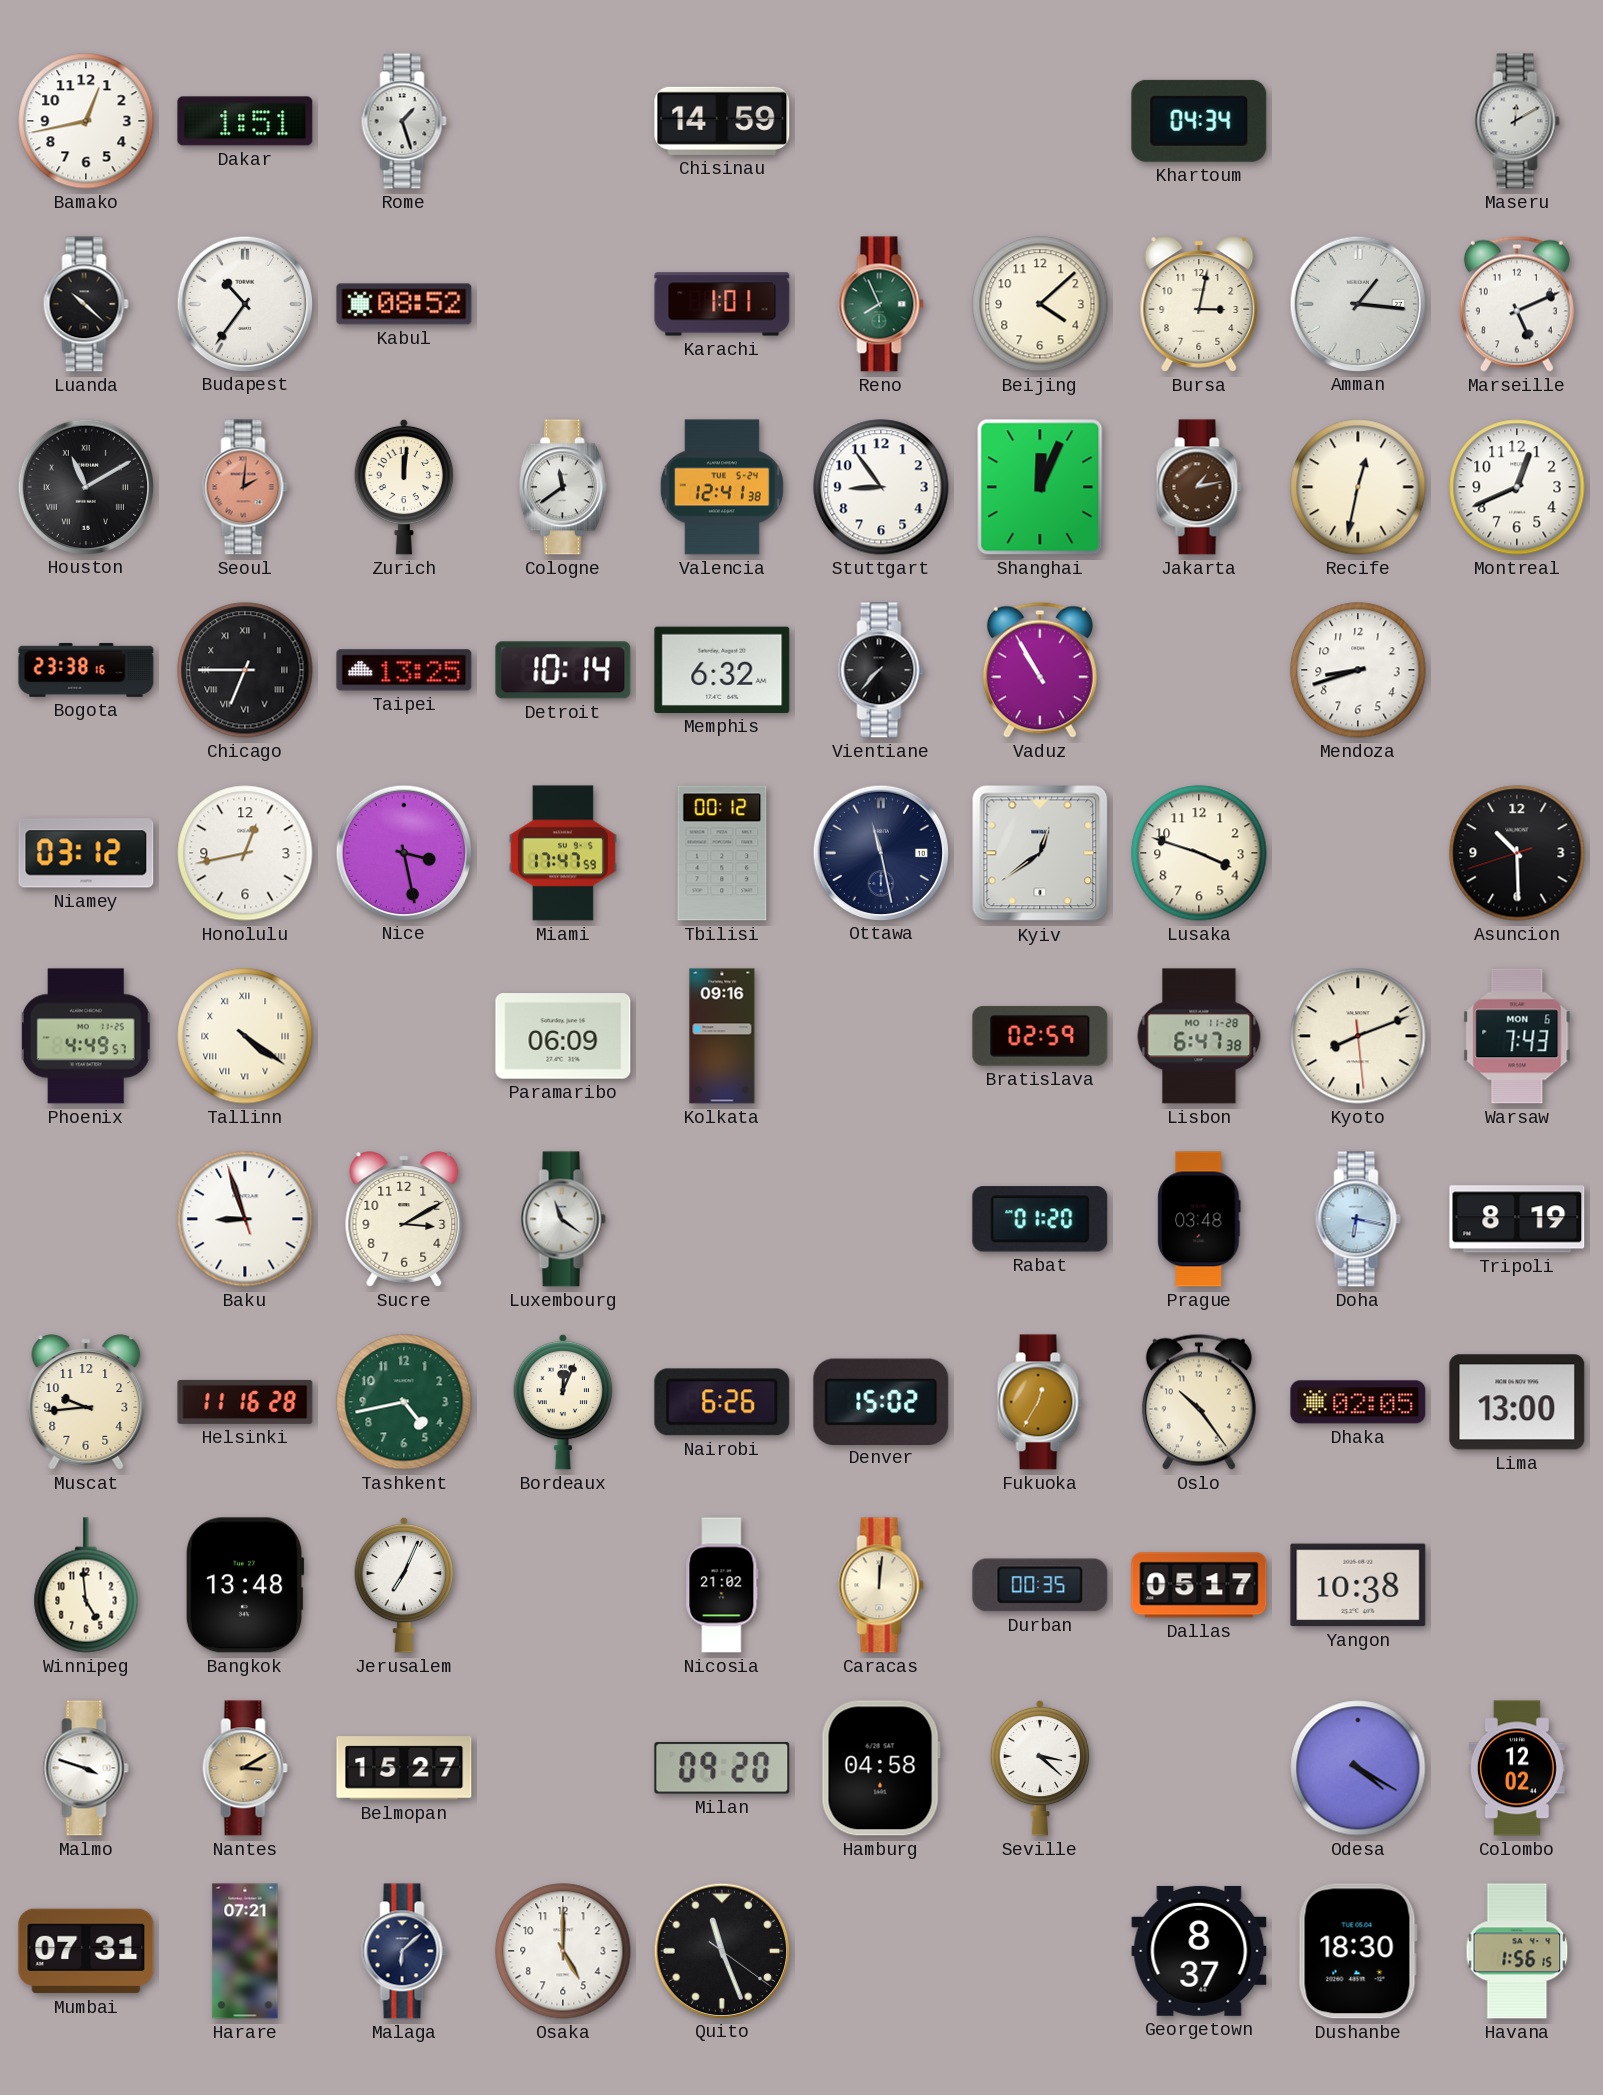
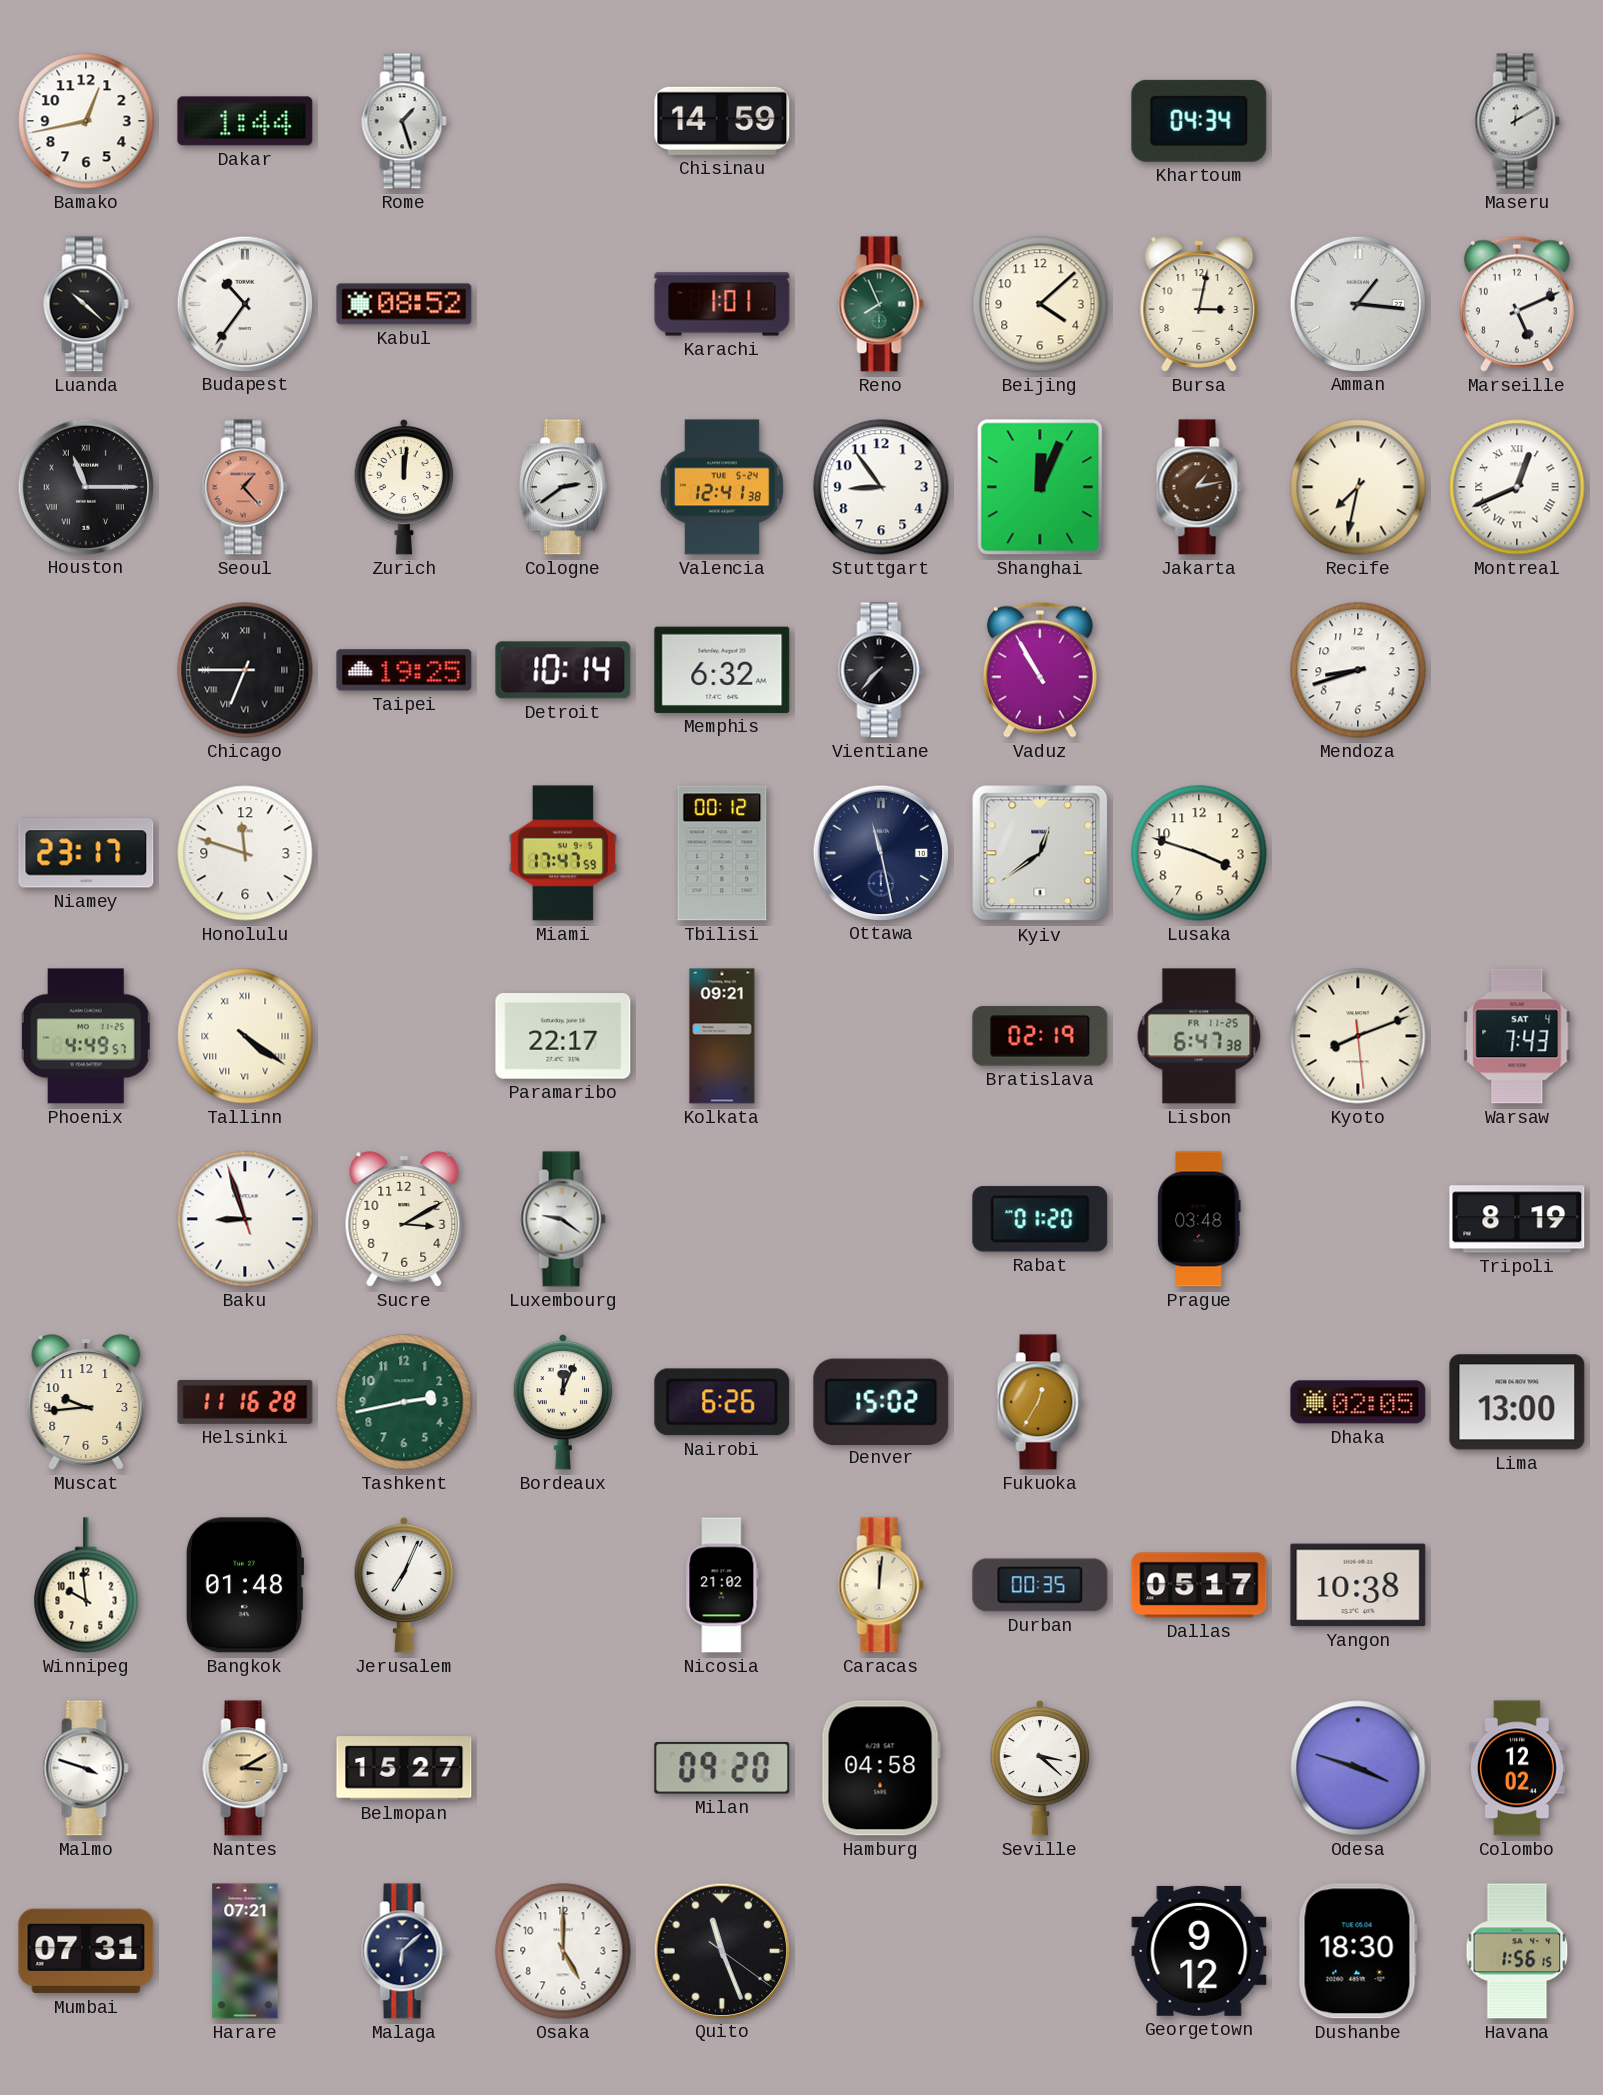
Dakar: 1:51 -> 1:44 (245, 121)
Houston: 11:10 -> 11:15 (85, 486)
Seoul: 2:01 -> 1:23 (245, 487)
Cologne: 11:39 -> 2:39 (563, 487)
Recife: 12:32 -> 7:32 (1358, 487)
Montreal numerals: Arabic -> Roman (1517, 487)
Bogota: 23:38 -> none (86, 670)
Taipei: 13:25 -> 19:25 (404, 670)
Niamey: 03:12 -> 23:17 (86, 853)
Honolulu: 12:43 -> 11:48 (245, 853)
Nice: 3:28 -> none (403, 852)
Asuncion: 10:29 -> none (1517, 853)
Paramaribo: 06:09 -> 22:17 (563, 1036)
Kolkata: 09:16 -> 09:21 (722, 1036)
Bratislava: 02:59 -> 02:19 (1040, 1036)
Lisbon date: MO 11-28 -> FR 11-25 (1199, 1036)
Warsaw date: MON 6 -> SAT 4 (1517, 1036)
Luxembourg: 11:21 -> 9:21 (563, 1219)
Doha: 6:17 -> none (1358, 1219)
Tashkent: 4:43 -> 2:43 (404, 1402)
Oslo: 10:24 -> none (1199, 1402)
Winnipeg: 4:59 -> 9:59 (86, 1585)
Bangkok: 13:48 -> 01:48 (245, 1585)
Odesa: 4:20 -> 3:48 (1358, 1768)
Georgetown: 8:37 -> 9:12 (1199, 1951)
